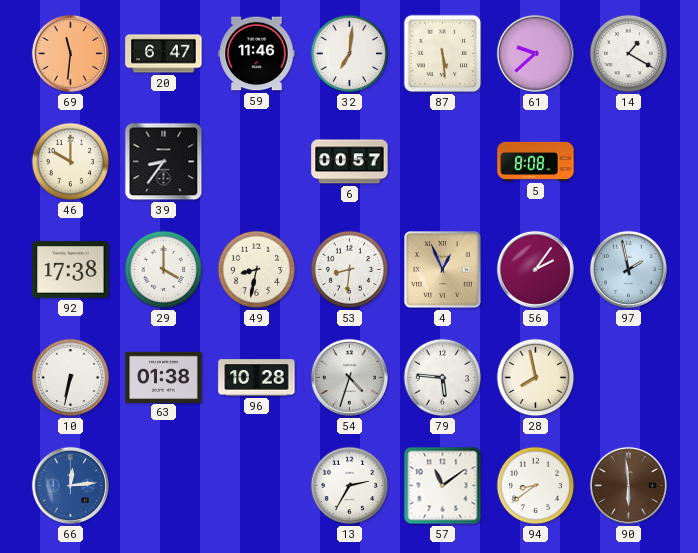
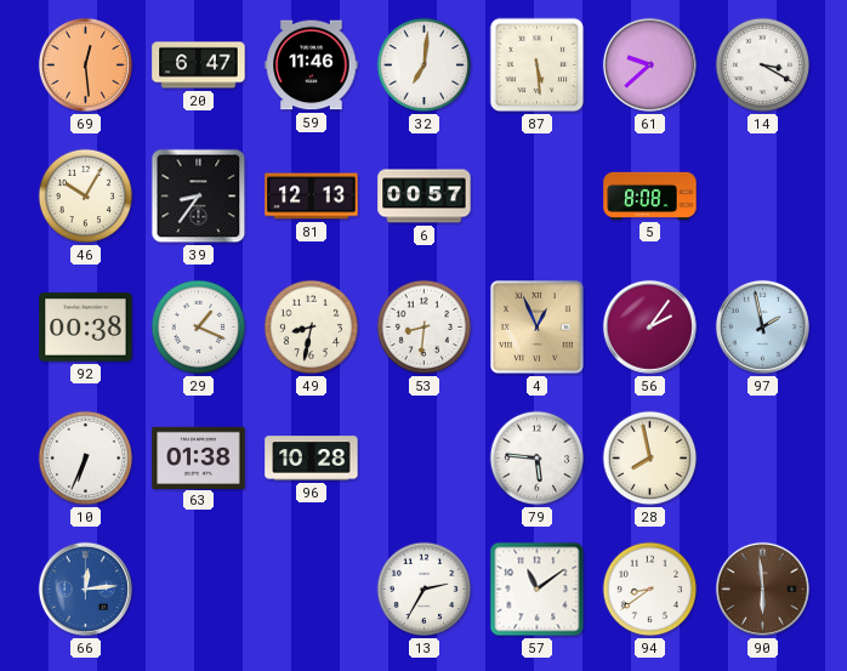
69: 11:31 -> 12:29 (85, 64)
14: 1:20 -> 3:20 (763, 66)
46: 10:00 -> 10:05 (86, 197)
81: none -> 12:13 (312, 197)
92: 17:38 -> 00:38 (86, 328)
29: 4:00 -> 1:19 (199, 328)
10: 6:32 -> 6:34 (86, 459)
54: 4:33 -> none (349, 377)
